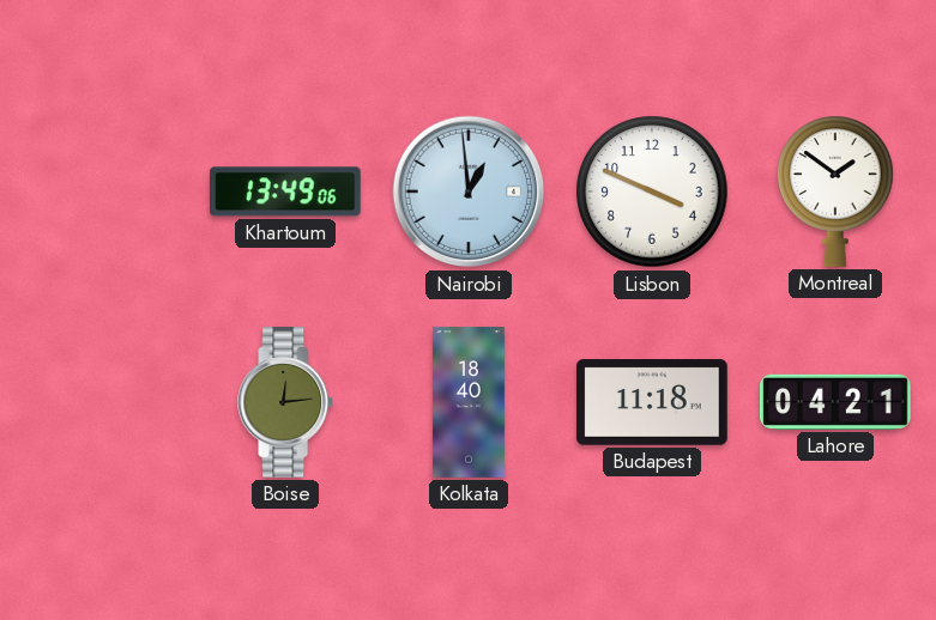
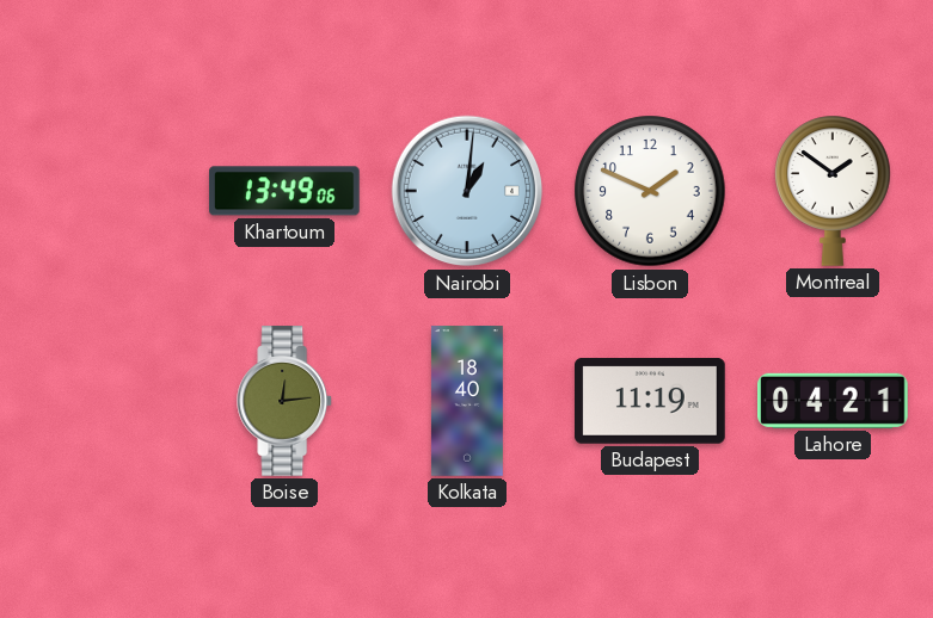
Nairobi: 12:59 -> 1:01 (467, 191)
Lisbon: 3:49 -> 1:49 (650, 191)
Budapest: 11:18 -> 11:19 (651, 401)
